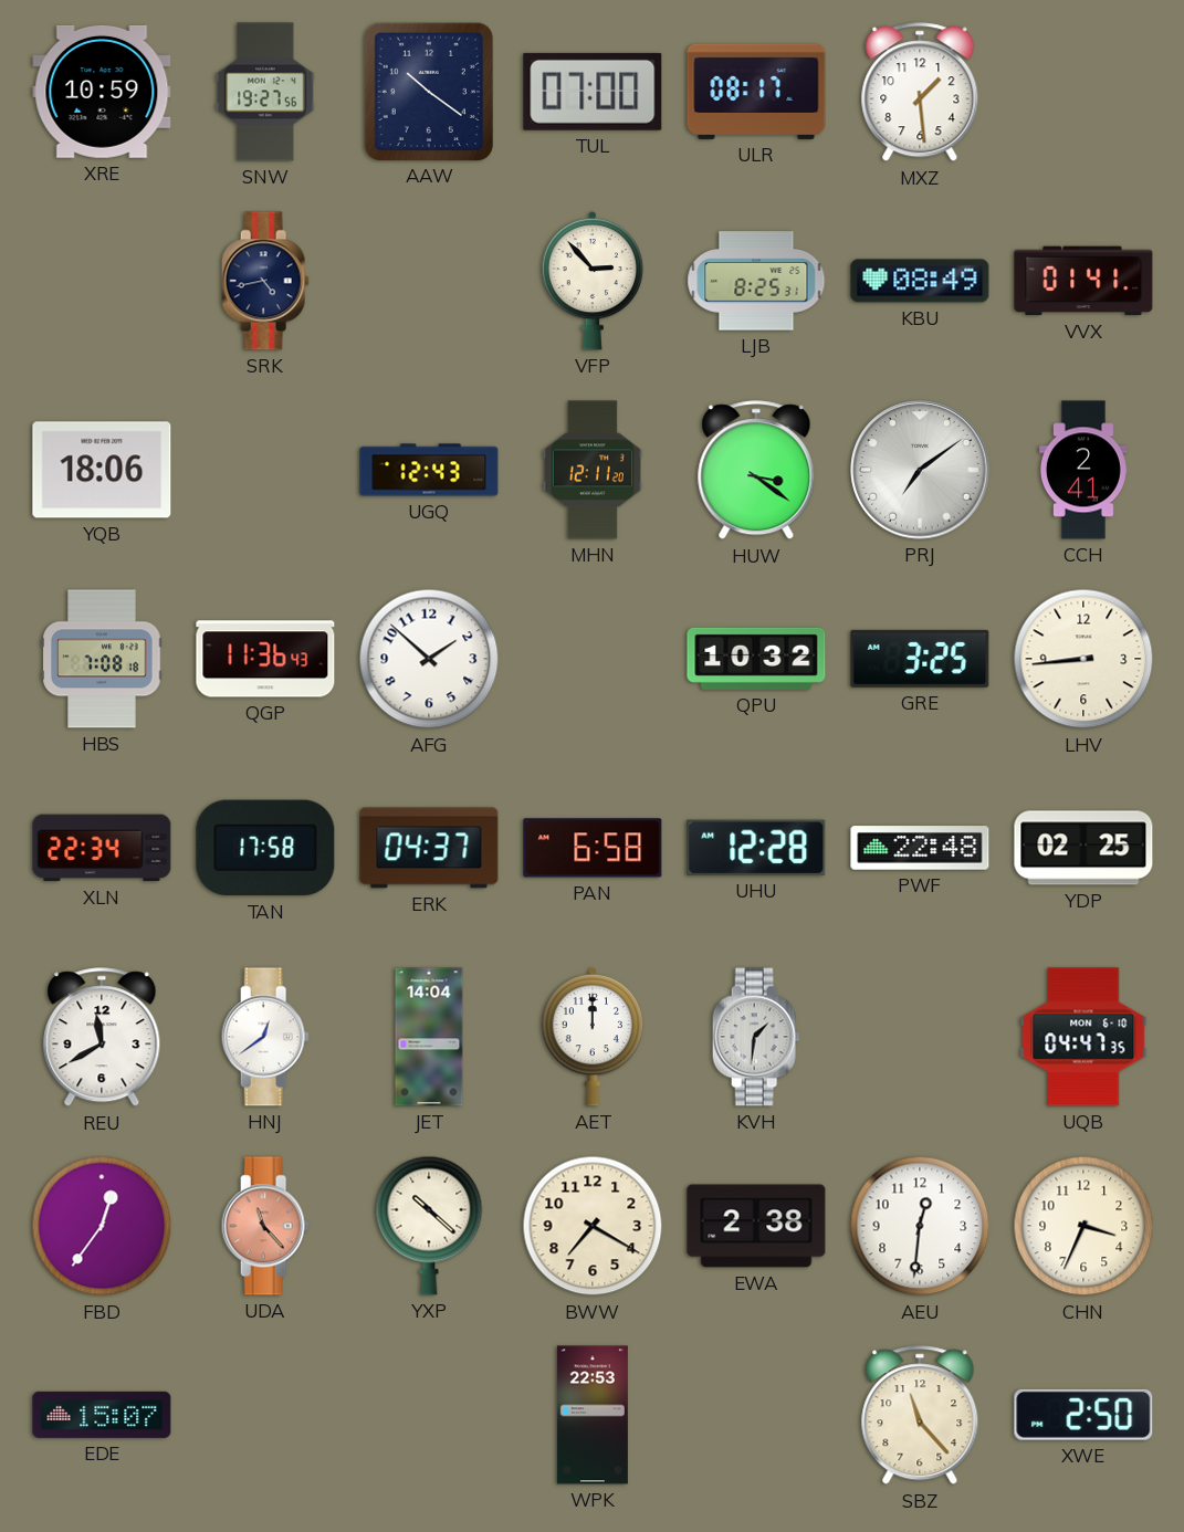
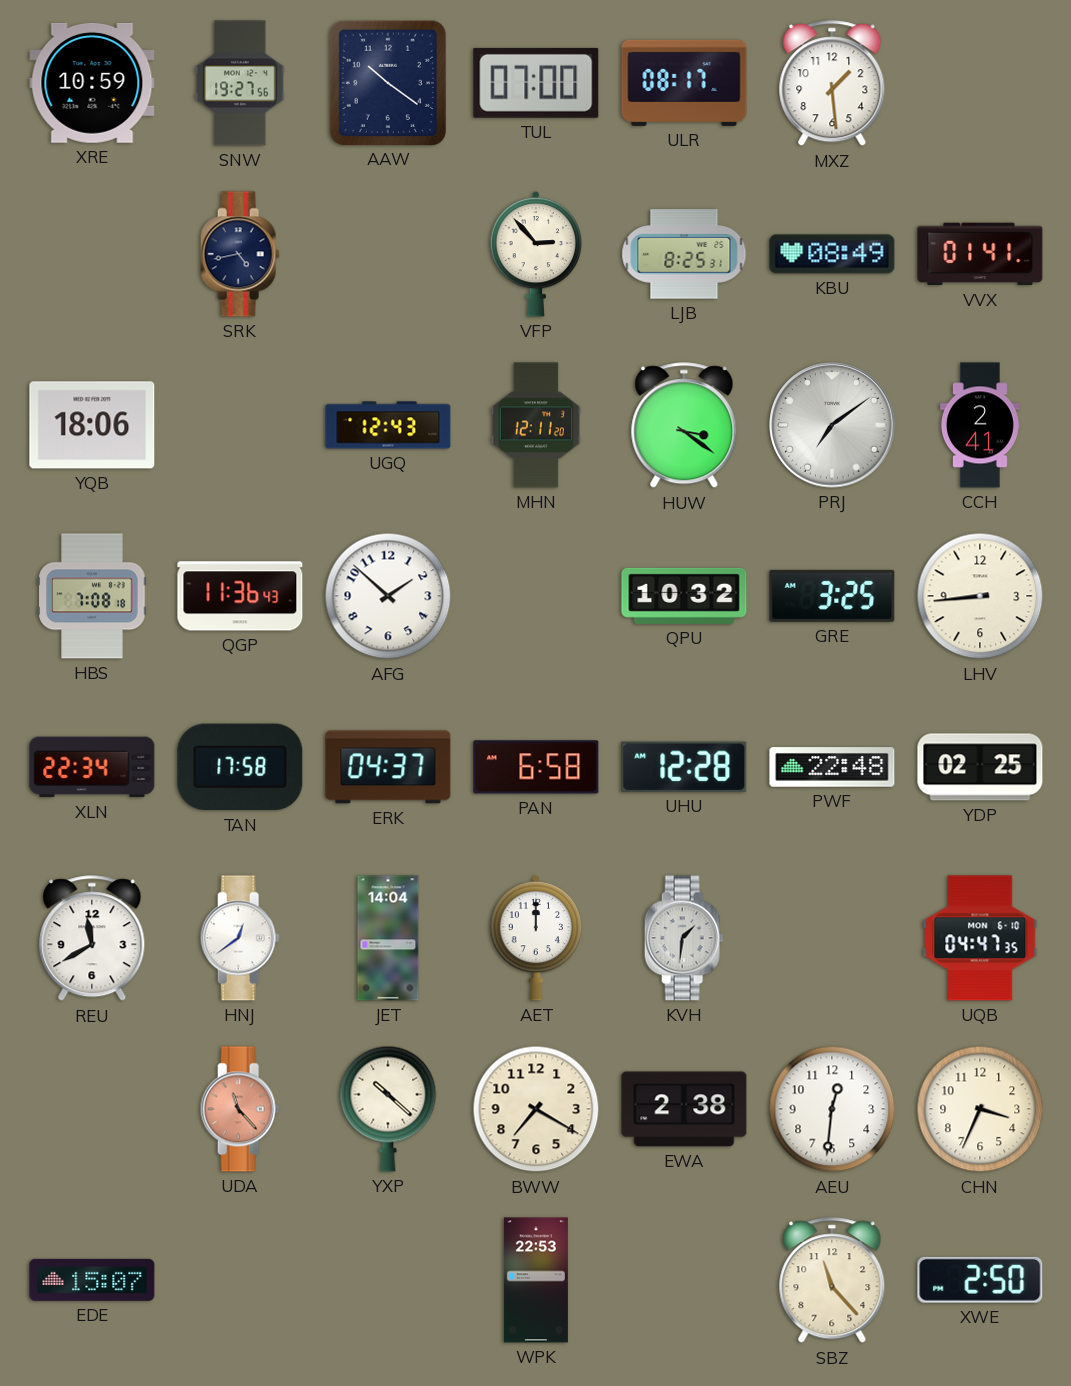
FBD: 12:36 -> none (102, 1226)
